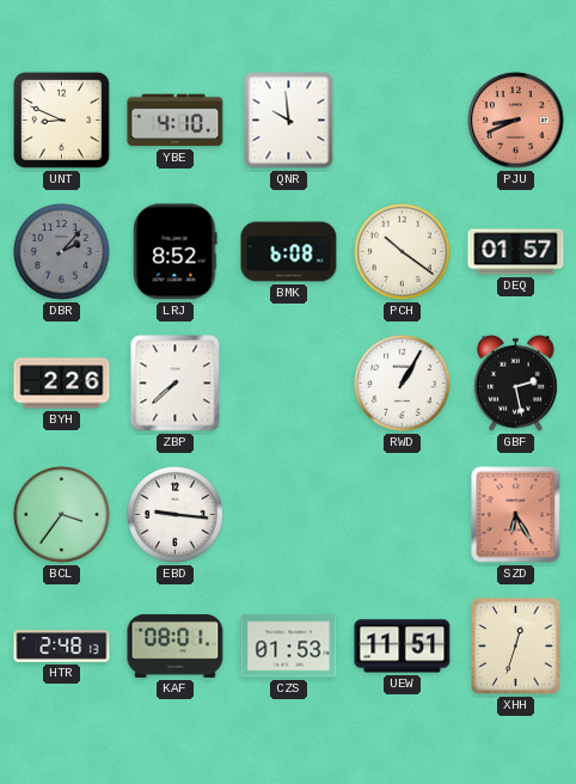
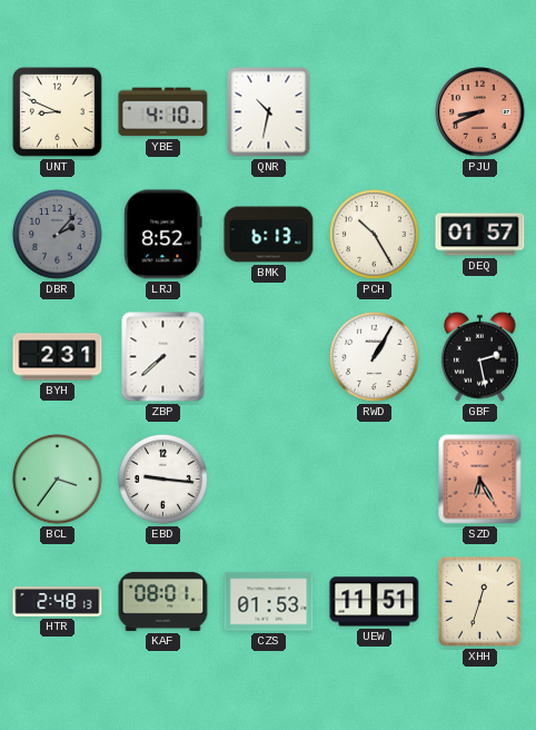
QNR: 9:59 -> 10:32 (269, 112)
BMK: 6:08 -> 6:13 (269, 235)
PCH: 10:21 -> 10:25 (375, 235)
BYH: 2:26 -> 2:31 (58, 357)
